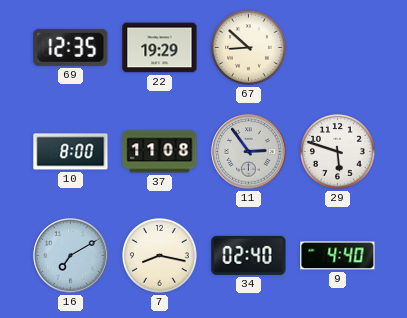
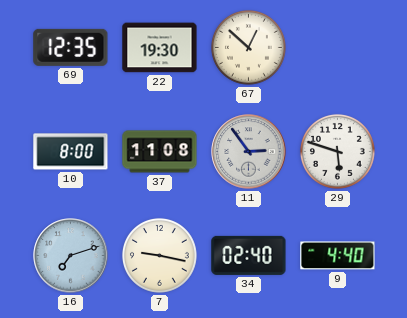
22: 19:29 -> 19:30 (160, 48)
67: 8:52 -> 12:52 (248, 47)
16: 7:10 -> 7:12 (71, 256)
7: 8:17 -> 9:17 (159, 255)
